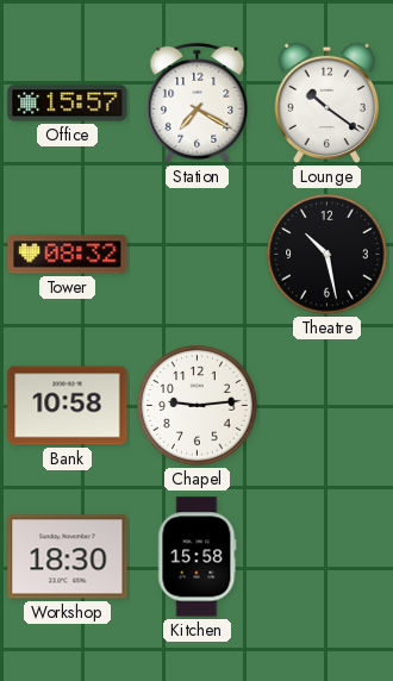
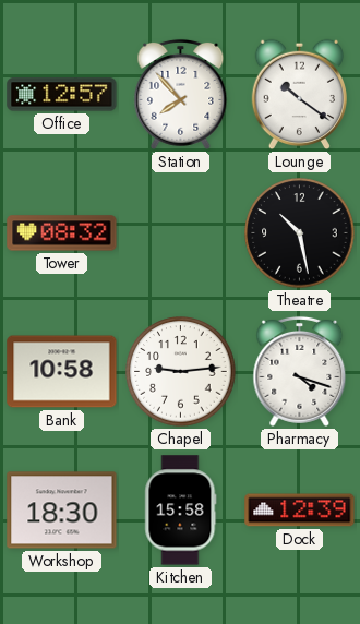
Office: 15:57 -> 12:57 (62, 95)
Station: 7:20 -> 7:53 (181, 94)
Pharmacy: none -> 4:18 (300, 371)
Dock: none -> 12:39 (300, 511)
